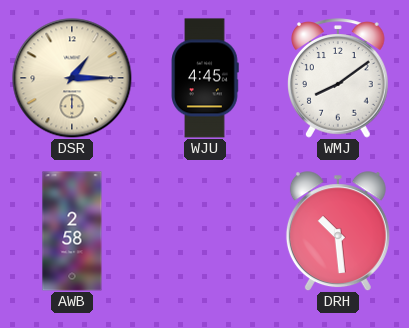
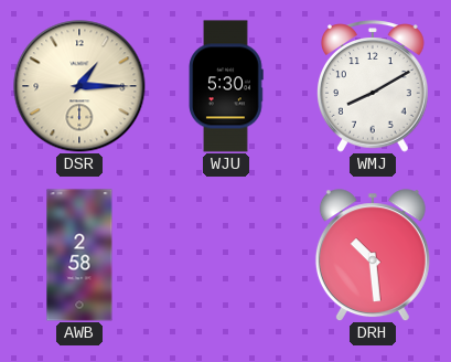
WJU: 4:45 -> 5:30 (226, 86)
WMJ: 8:09 -> 8:10 (374, 86)
